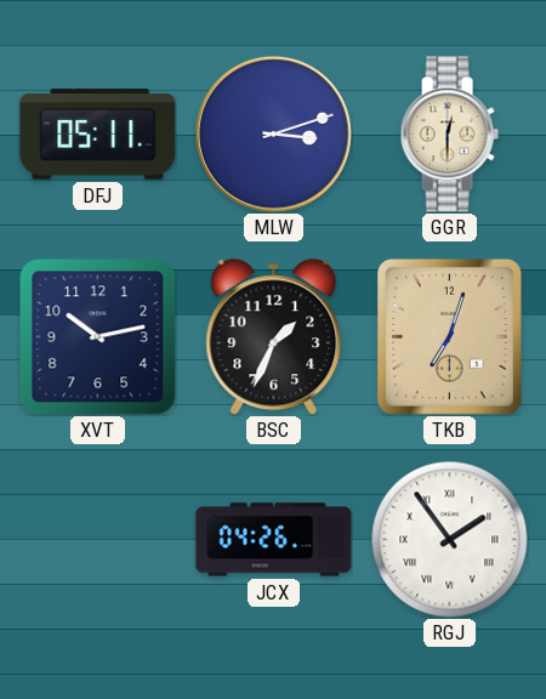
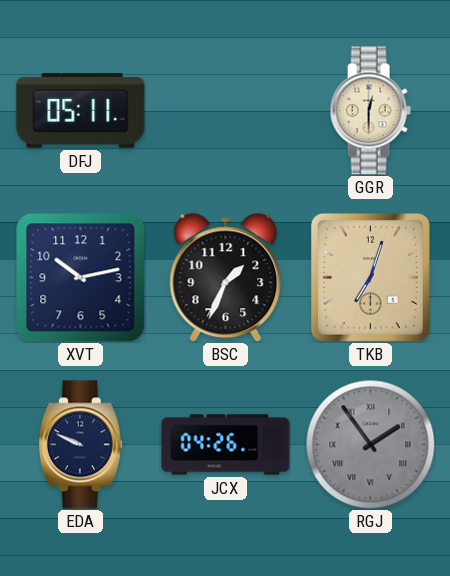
MLW: 3:12 -> none (273, 133)
EDA: none -> 9:49 (80, 445)
RGJ dial: white -> grey (370, 444)
